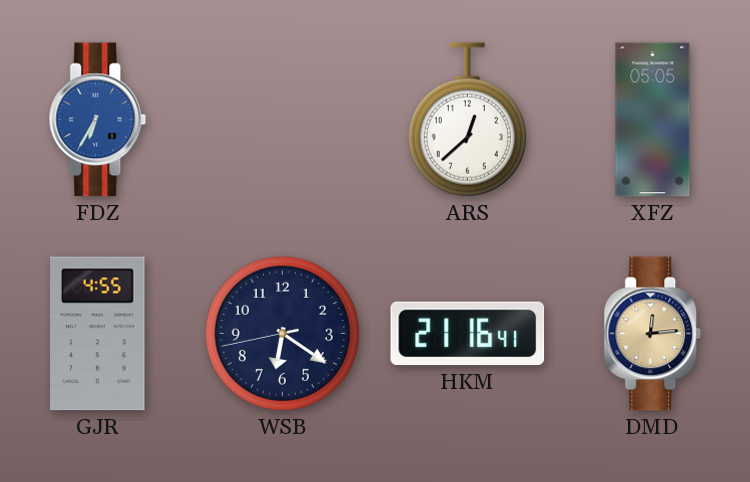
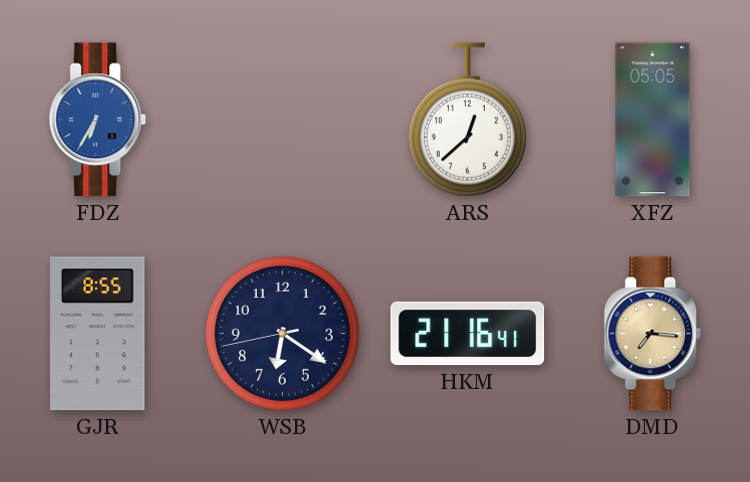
GJR: 4:55 -> 8:55 (98, 334)
DMD: 12:14 -> 7:16 (653, 334)
